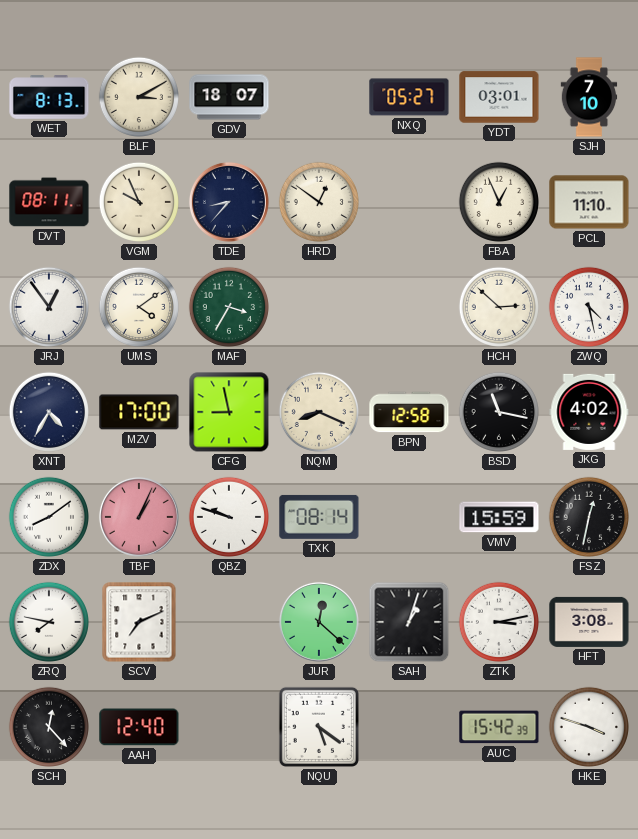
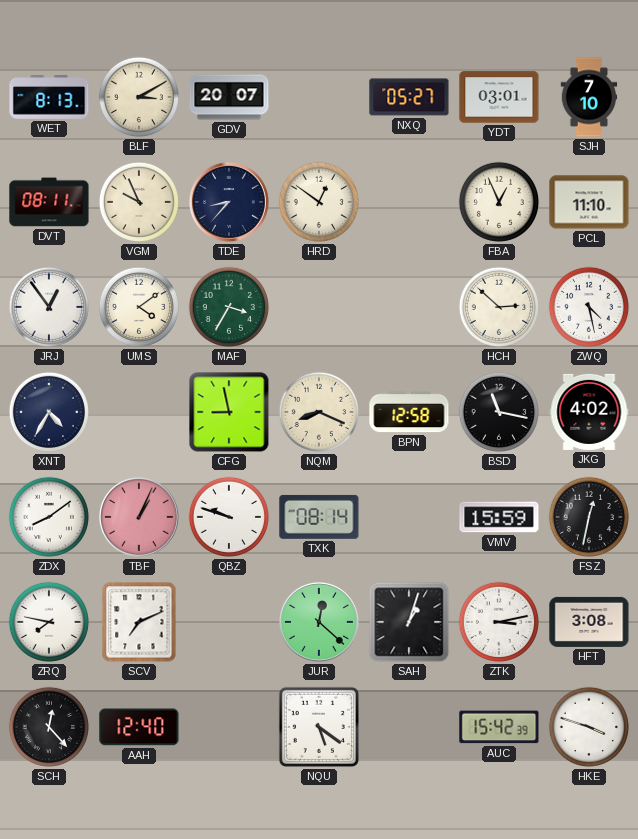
GDV: 18:07 -> 20:07 (229, 97)
MZV: 17:00 -> none (139, 412)
